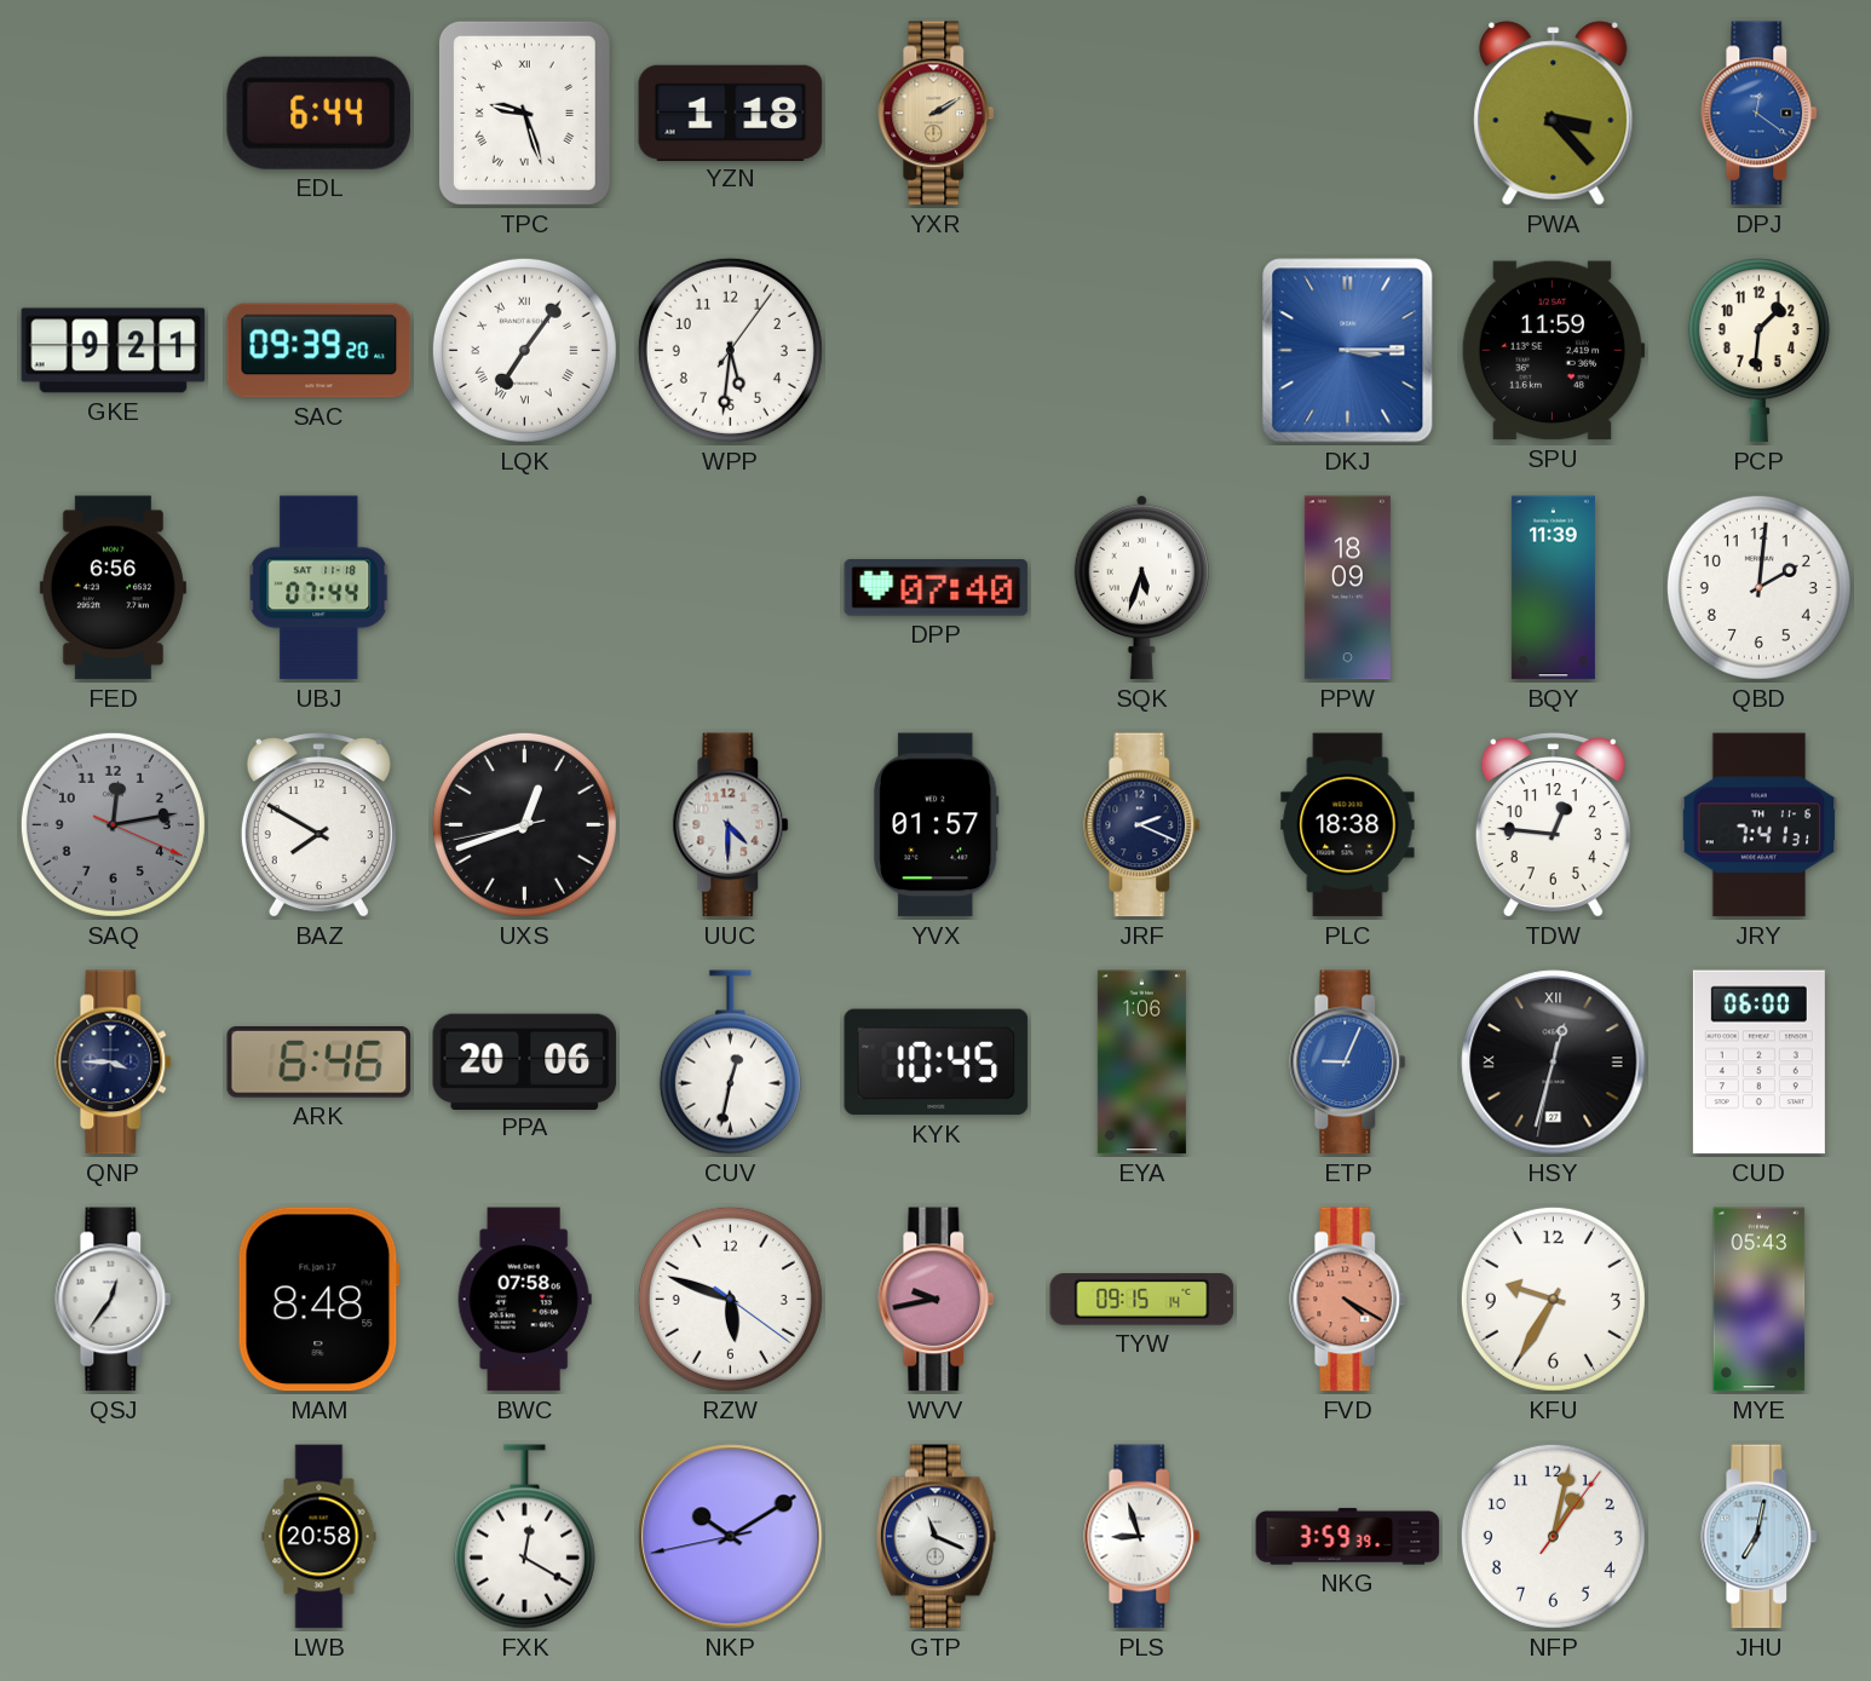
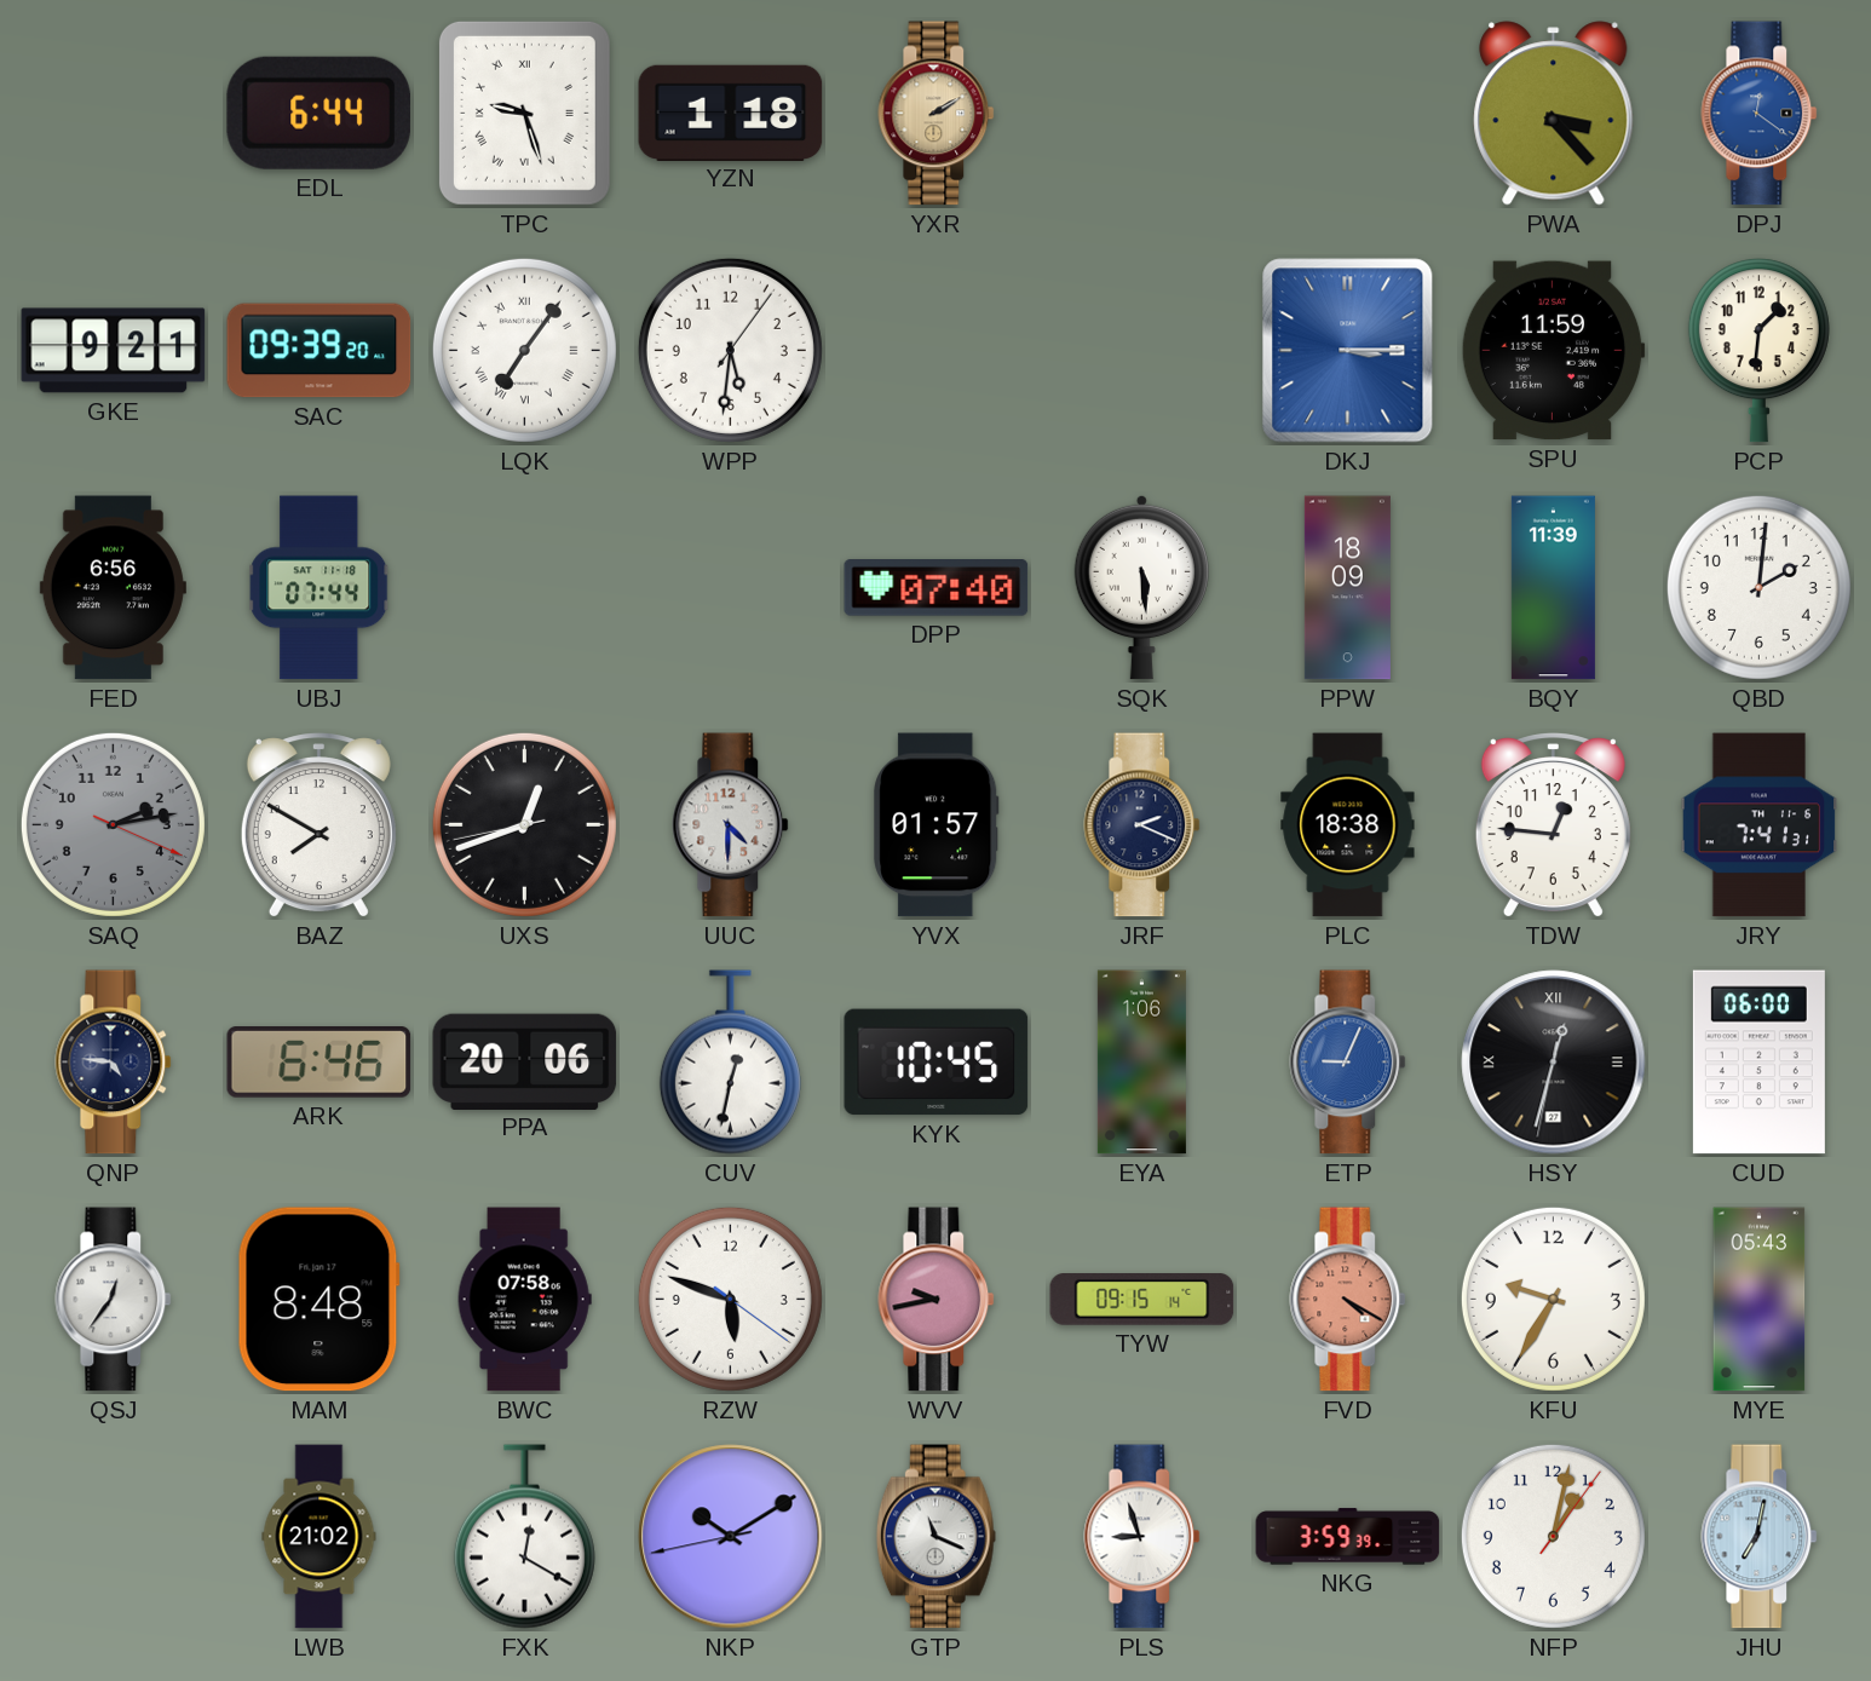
SQK: 5:33 -> 5:29 (1141, 587)
SAQ: 12:13 -> 2:13 (113, 824)
QNP: 3:45 -> 4:46 (114, 1063)
LWB: 20:58 -> 21:02 (319, 1537)
